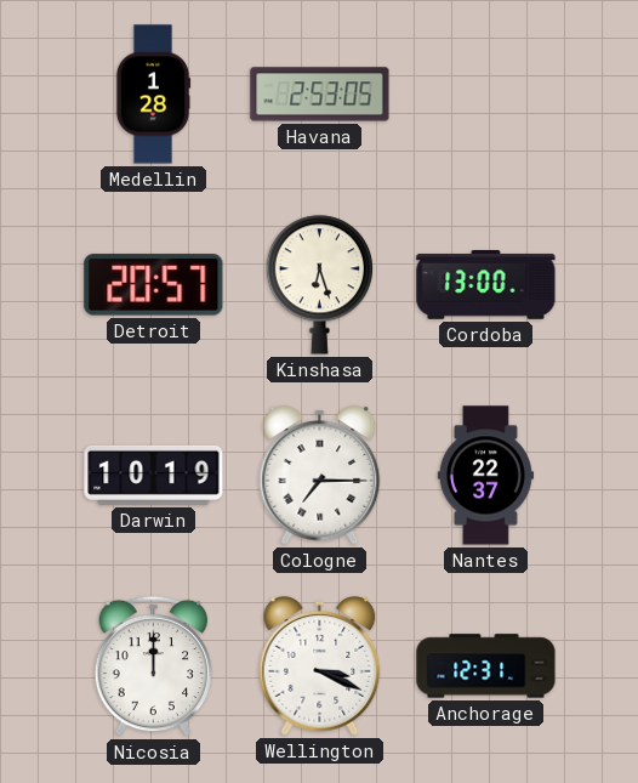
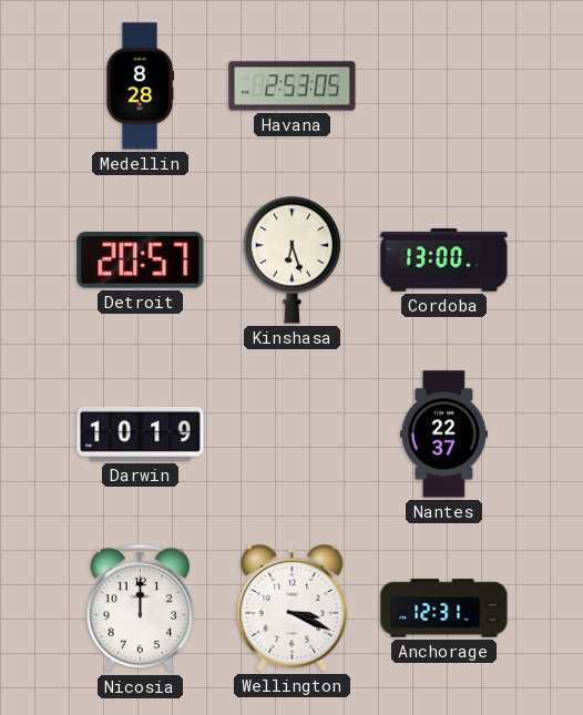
Medellin: 1:28 -> 8:28 (140, 86)
Cologne: 7:15 -> none (320, 476)
